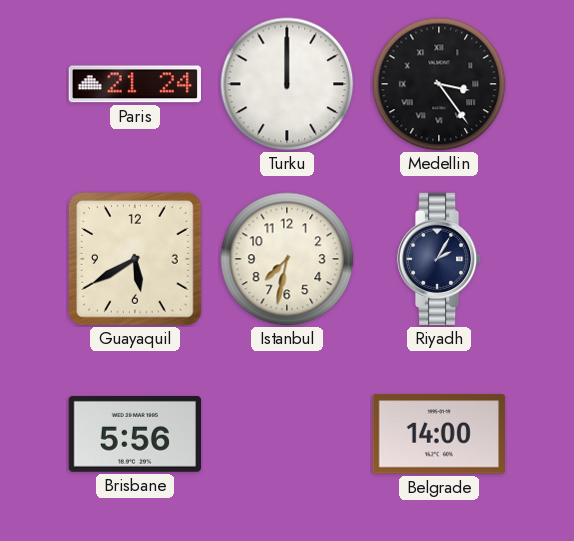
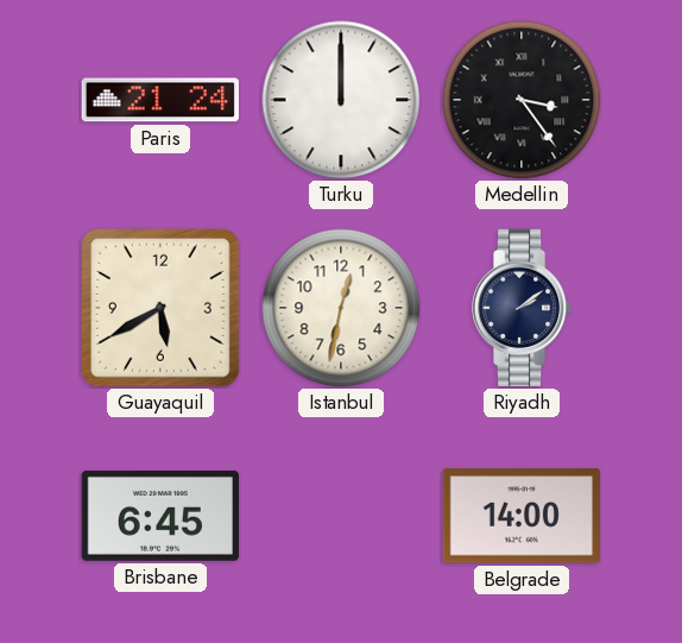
Istanbul: 7:32 -> 12:32 (341, 308)
Riyadh: 2:05 -> 2:09 (522, 308)
Brisbane: 5:56 -> 6:45 (160, 516)
